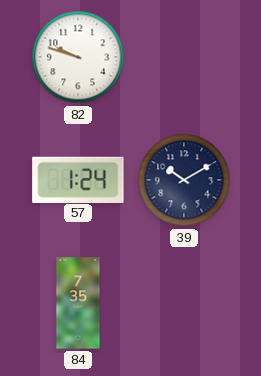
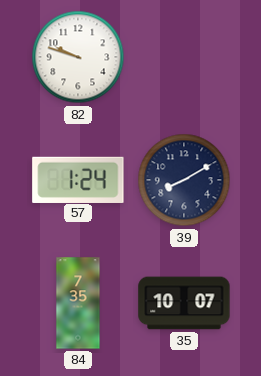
39: 10:10 -> 8:10 (184, 180)
35: none -> 10:07 (184, 303)
